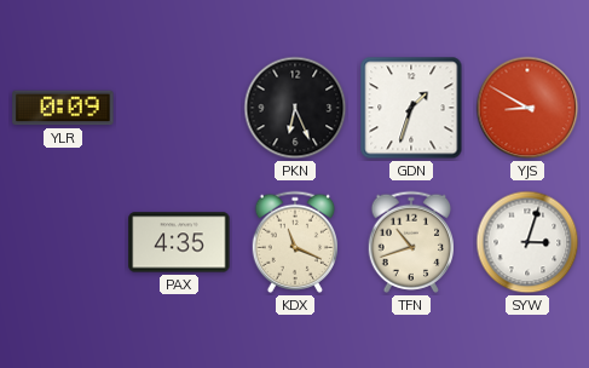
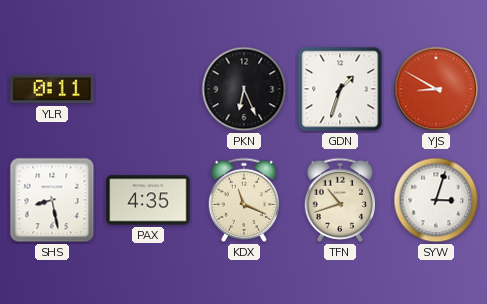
YLR: 0:09 -> 0:11 (52, 89)
SHS: none -> 8:28 (52, 200)
